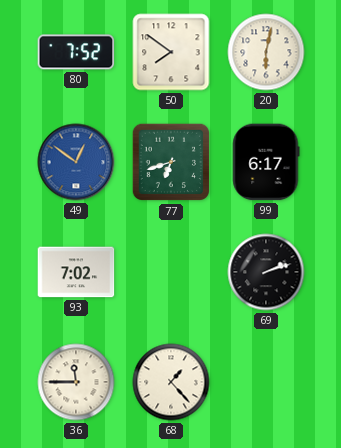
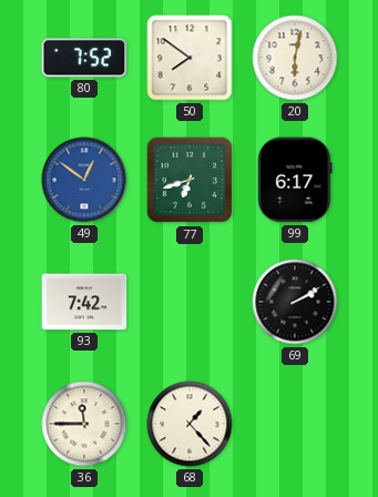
93: 7:02 -> 7:42 (84, 302)
69: 2:12 -> 2:10 (295, 302)
